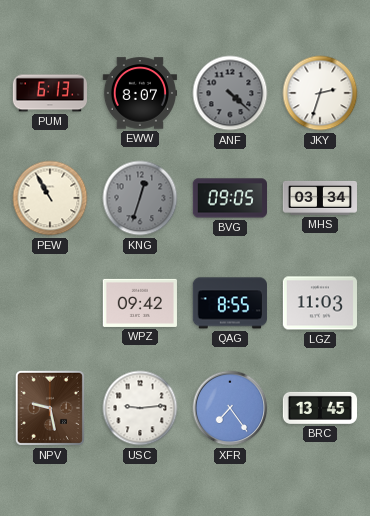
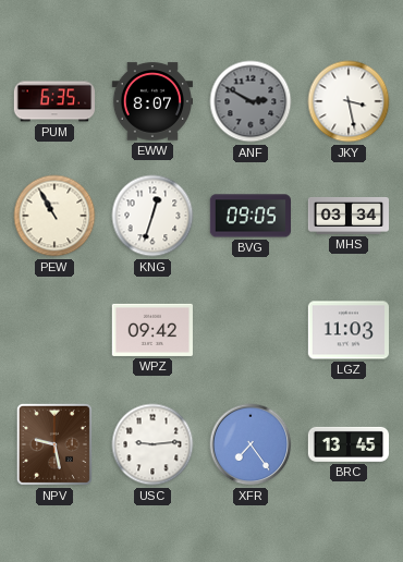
PUM: 6:13 -> 6:35 (53, 101)
ANF: 4:22 -> 2:50 (251, 101)
JKY: 2:33 -> 3:28 (349, 101)
KNG dial: grey -> white (152, 216)
QAG: 8:55 -> none (230, 303)
